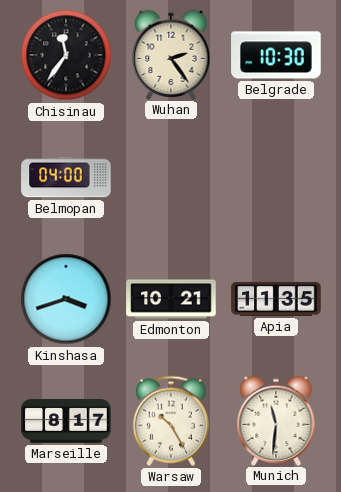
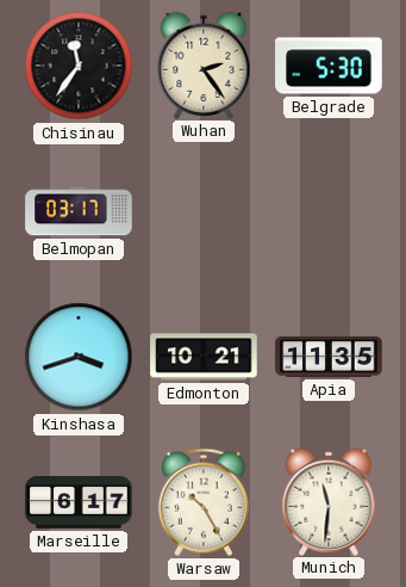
Belgrade: 10:30 -> 5:30 (329, 66)
Belmopan: 04:00 -> 03:17 (79, 211)
Marseille: 8:17 -> 6:17 (79, 503)
